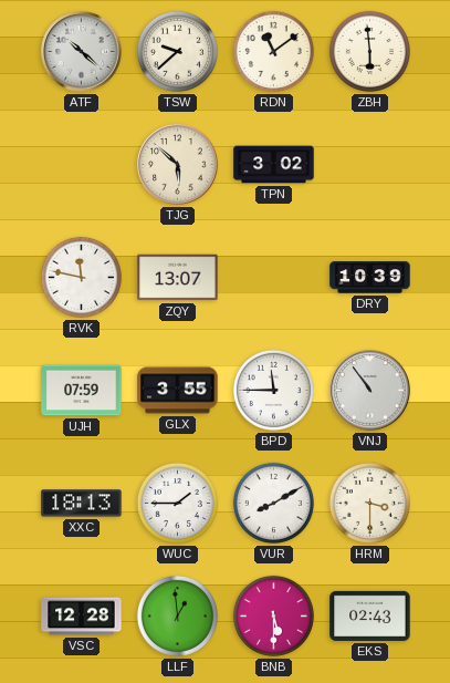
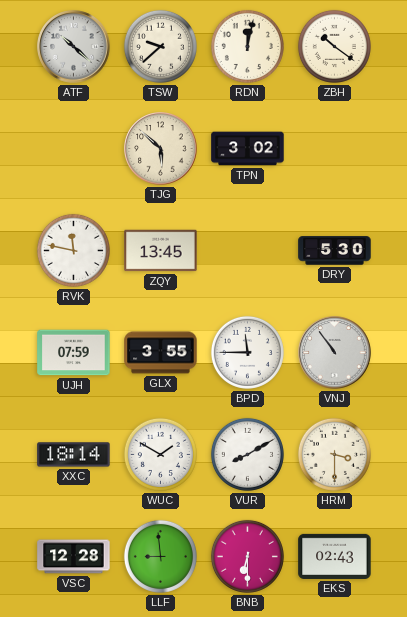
RDN: 11:09 -> 12:02 (247, 46)
ZBH: 5:59 -> 10:21 (334, 46)
ZQY: 13:07 -> 13:45 (161, 251)
DRY: 10:39 -> 5:30 (335, 251)
XXC: 18:13 -> 18:14 (74, 455)
WUC: 1:45 -> 1:50 (160, 454)
LLF: 12:59 -> 8:59 (160, 556)
BNB: 5:30 -> 6:30 (247, 556)
